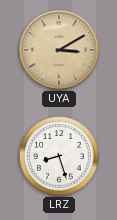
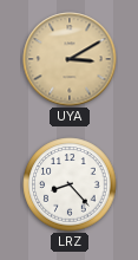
LRZ: 8:27 -> 8:23 (70, 184)
